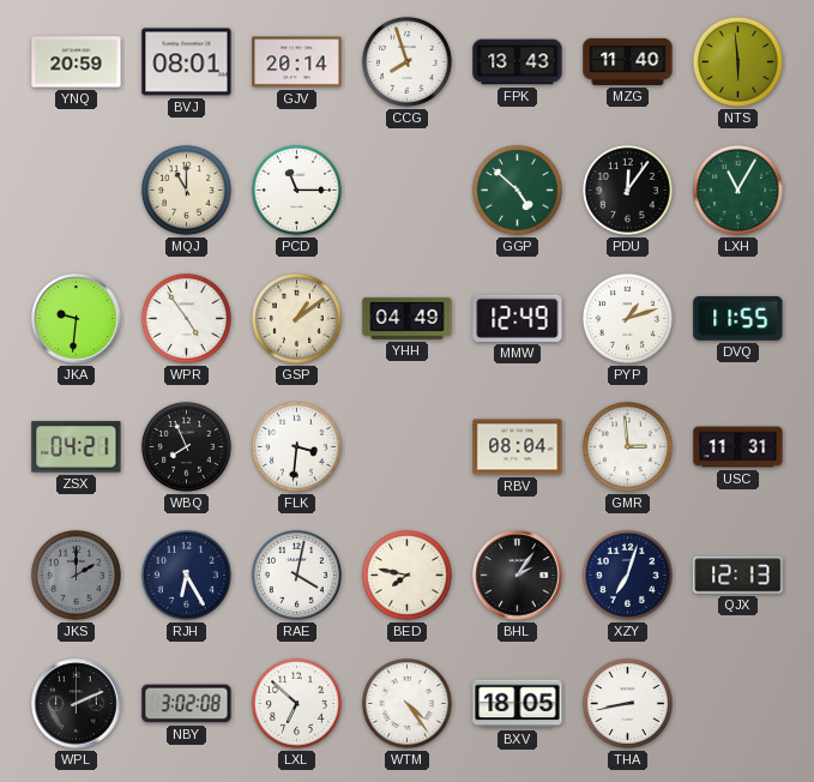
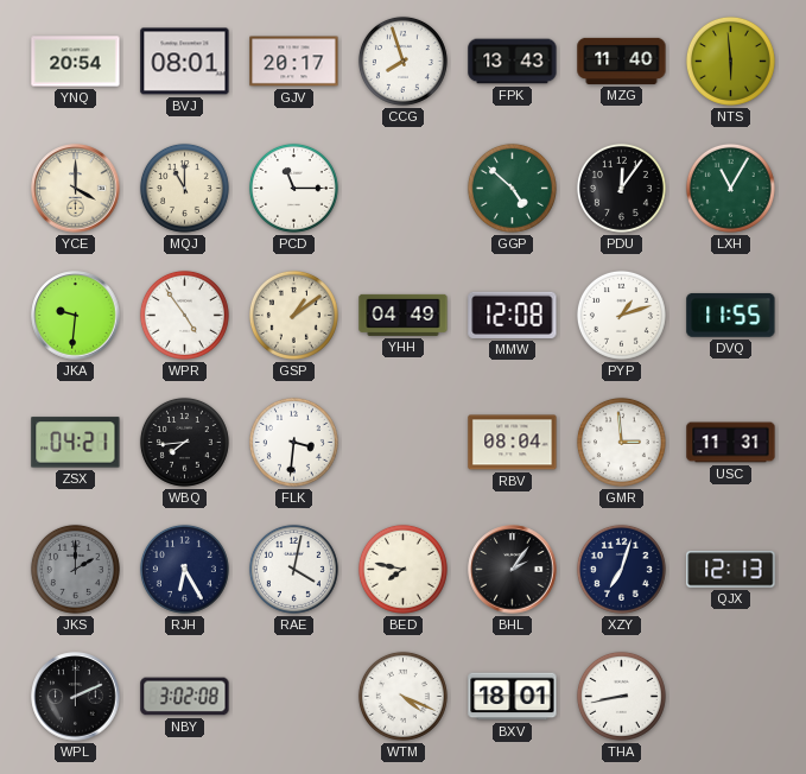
YNQ: 20:59 -> 20:54 (76, 62)
GJV: 20:14 -> 20:17 (294, 62)
YCE: none -> 4:00 (76, 189)
MMW: 12:49 -> 12:08 (513, 315)
WBQ: 7:56 -> 7:44 (184, 442)
LXL: 6:52 -> none (296, 703)
WTM: 4:24 -> 4:19 (402, 696)
BXV: 18:05 -> 18:01 (513, 697)
